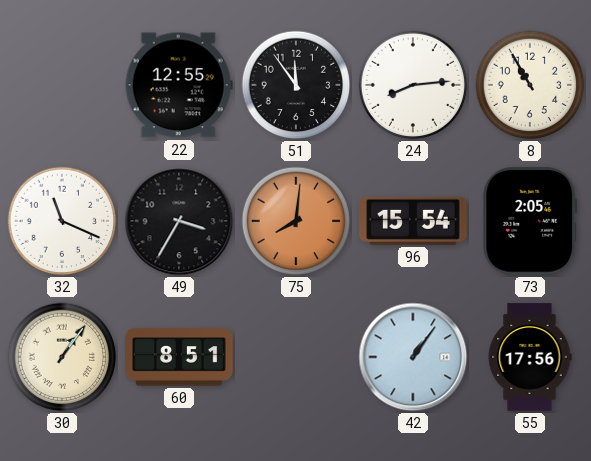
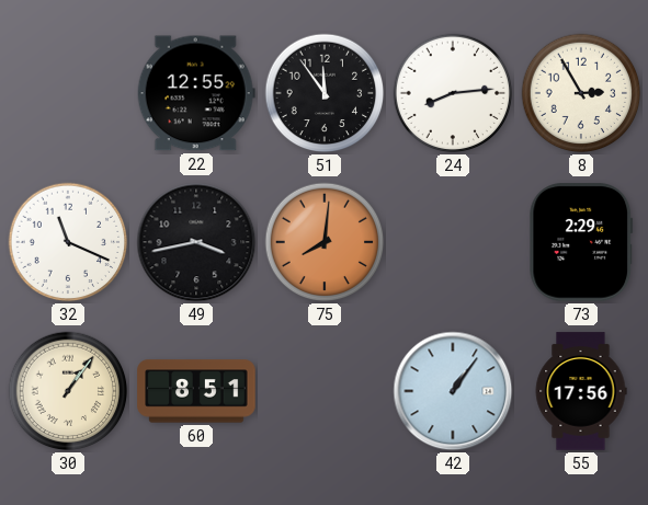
8: 10:55 -> 2:55 (581, 93)
49: 3:35 -> 3:43 (196, 242)
96: 15:54 -> none (413, 221)
73: 2:05 -> 2:29 (581, 242)
